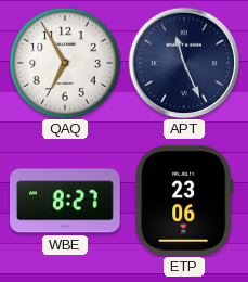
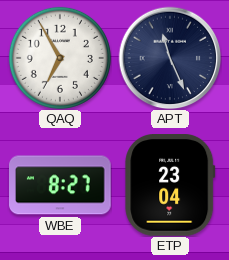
ETP: 23:06 -> 23:04 (170, 186)
